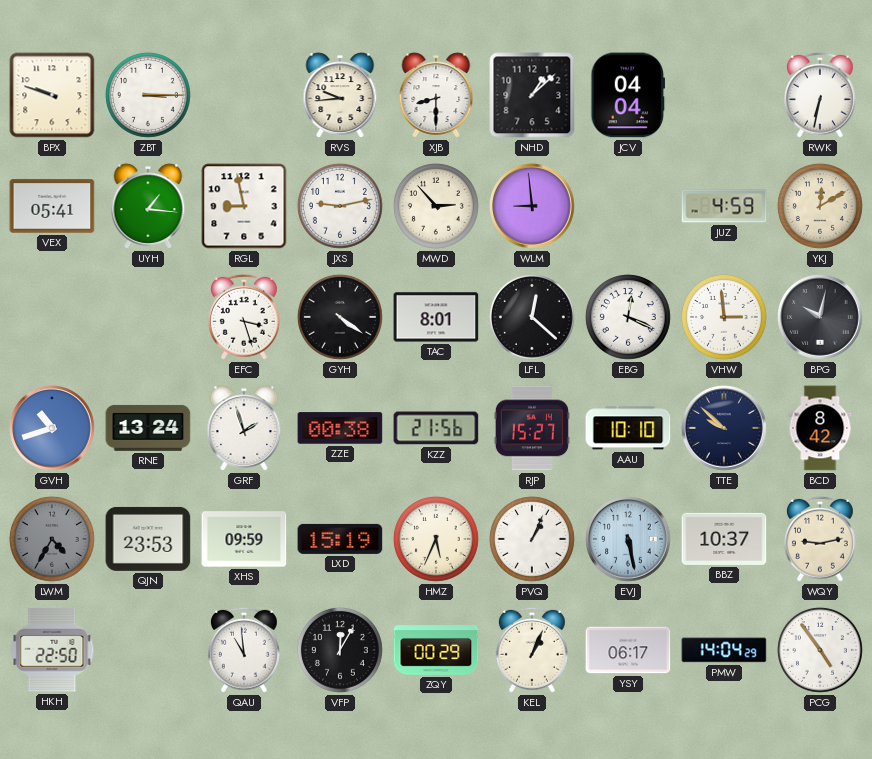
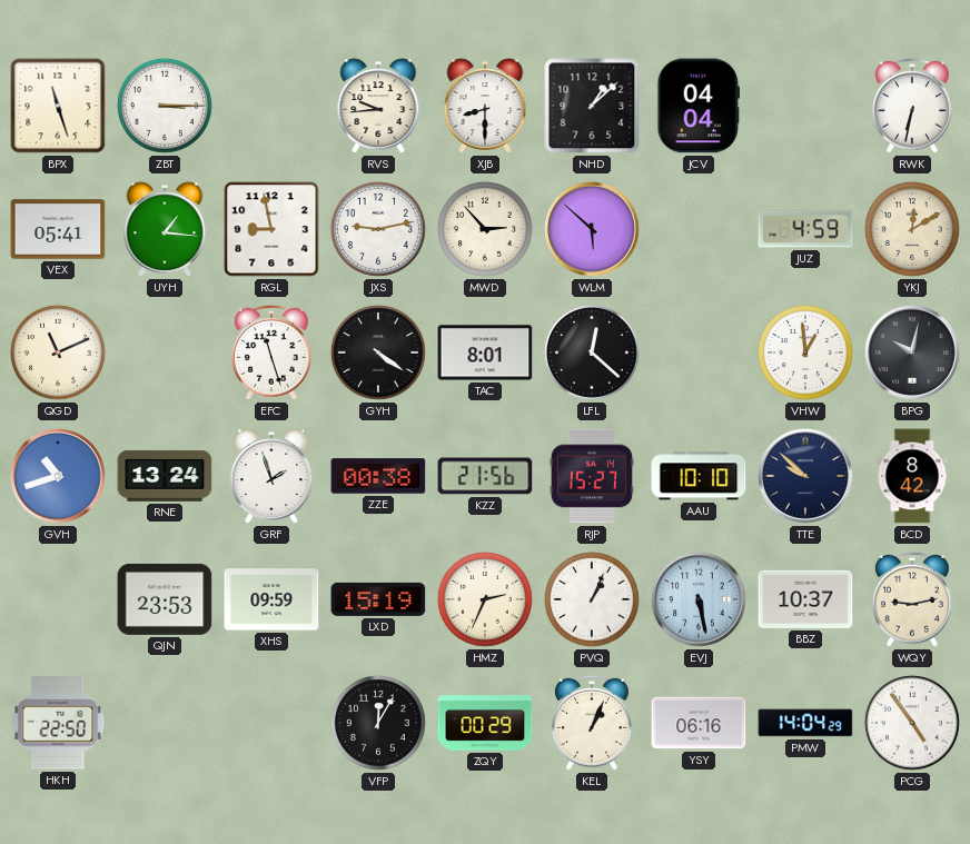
BPX: 9:48 -> 11:27 (58, 106)
WLM: 8:59 -> 5:52 (592, 229)
QGD: none -> 11:11 (58, 353)
EFC: 3:27 -> 11:27 (271, 353)
EBG: 12:19 -> none (628, 317)
VHW: 2:59 -> 12:59 (805, 353)
LWM: 4:35 -> none (52, 539)
HMZ: 5:34 -> 2:34 (485, 599)
QAU: 10:59 -> none (244, 650)
YSY: 06:17 -> 06:16 (699, 723)
